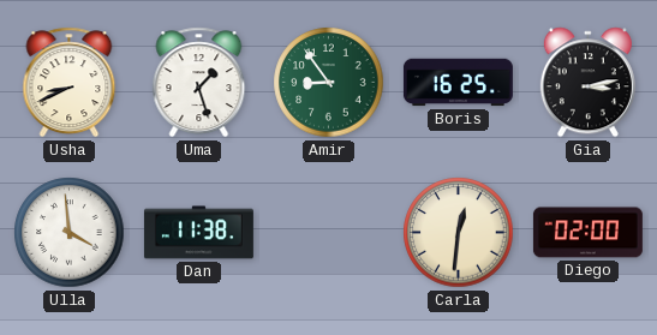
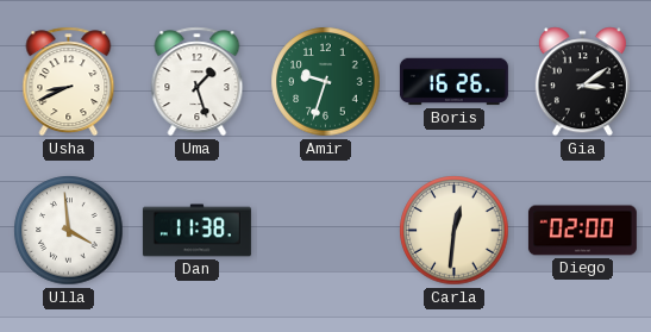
Amir: 8:54 -> 9:33 (326, 82)
Boris: 16:25 -> 16:26 (453, 82)
Gia: 3:13 -> 3:09 (582, 82)
